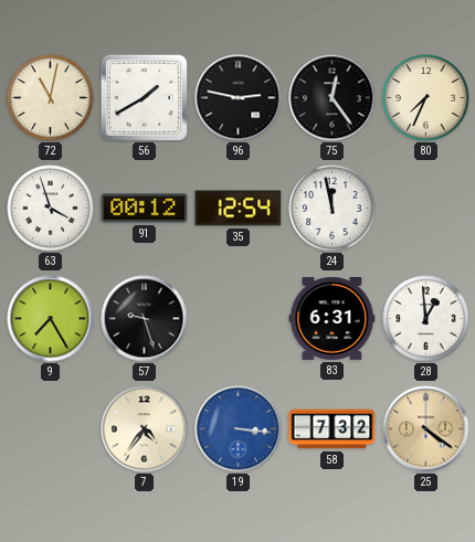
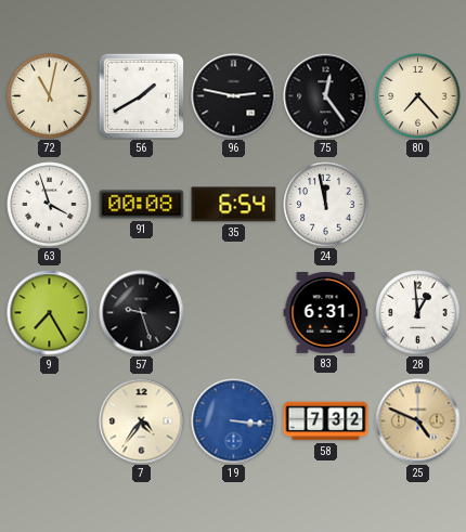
80: 7:34 -> 7:23 (418, 96)
91: 00:12 -> 00:08 (142, 205)
35: 12:54 -> 6:54 (234, 205)
25: 4:21 -> 4:49 (418, 421)
